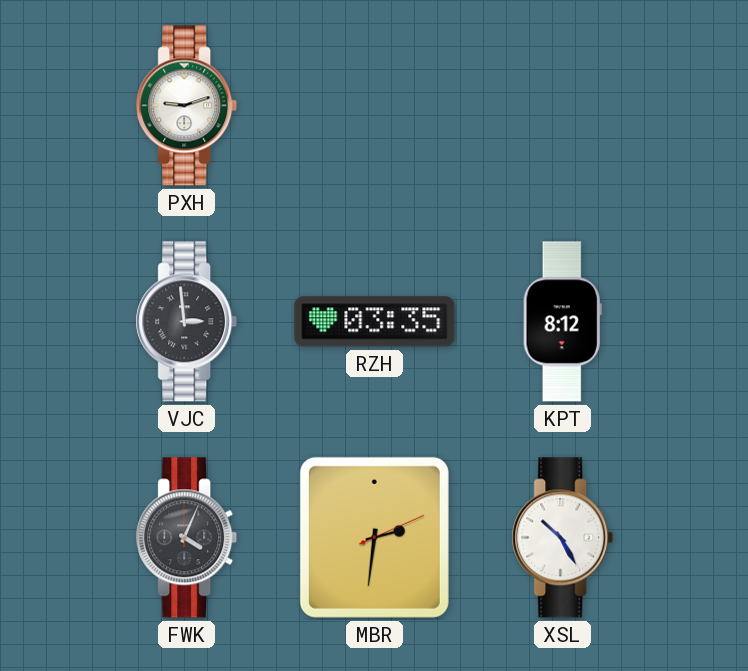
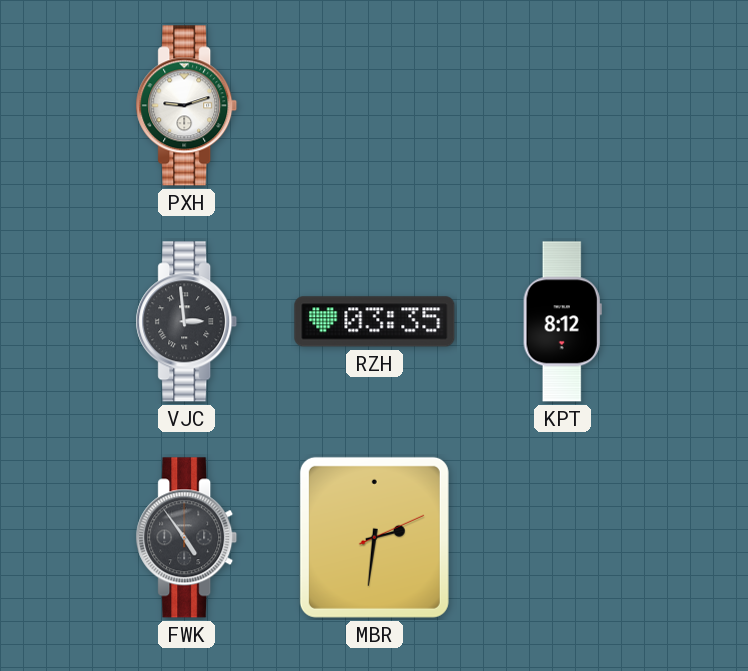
FWK: 4:04 -> 4:54 (187, 538)
XSL: 10:25 -> none (563, 538)
